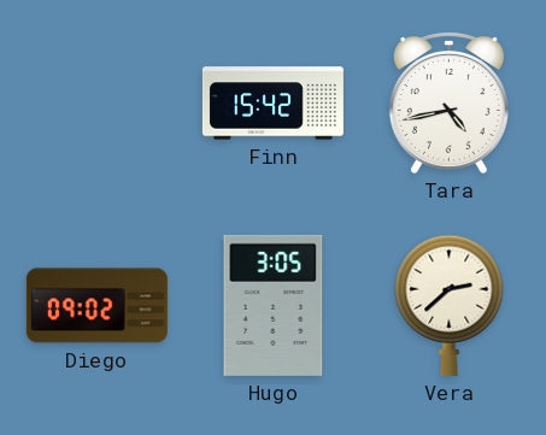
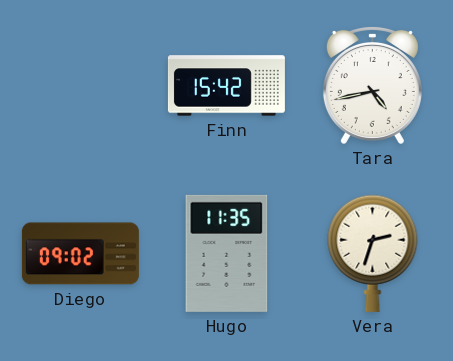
Hugo: 3:05 -> 11:35 (227, 253)
Vera: 2:38 -> 2:33 (373, 253)
